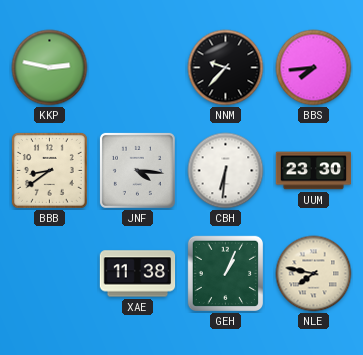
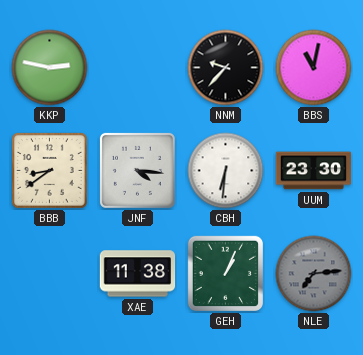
BBS: 7:44 -> 11:02 (314, 68)
NLE: 7:47 -> 7:14 (314, 274)
NLE dial: cream -> grey (314, 274)
